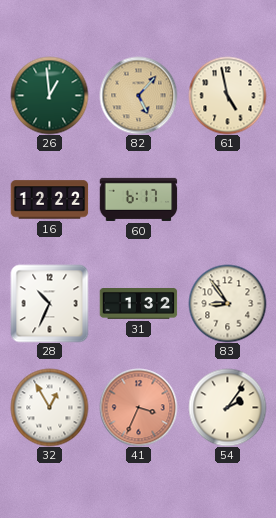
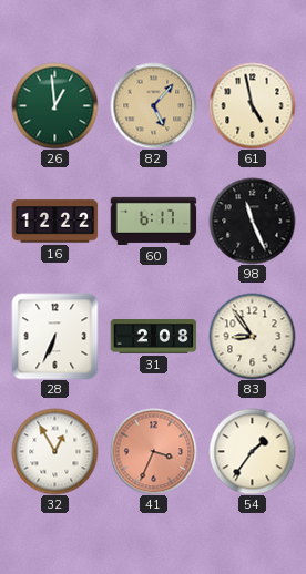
98: none -> 11:26 (252, 221)
28: 10:34 -> 6:34 (54, 336)
31: 1:32 -> 2:08 (153, 337)
54: 2:06 -> 1:36 (252, 451)
